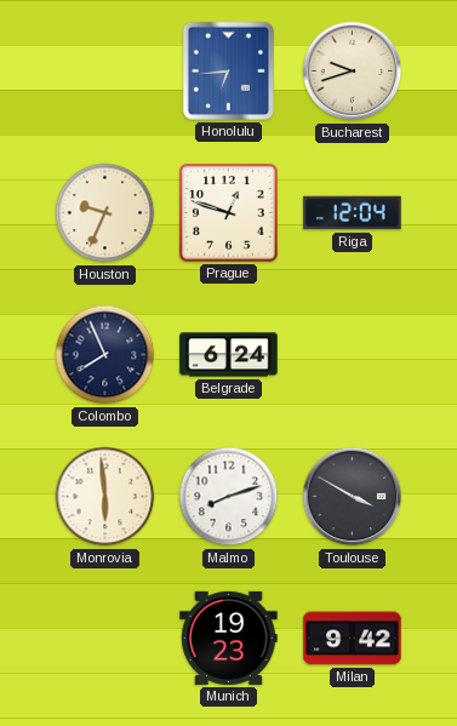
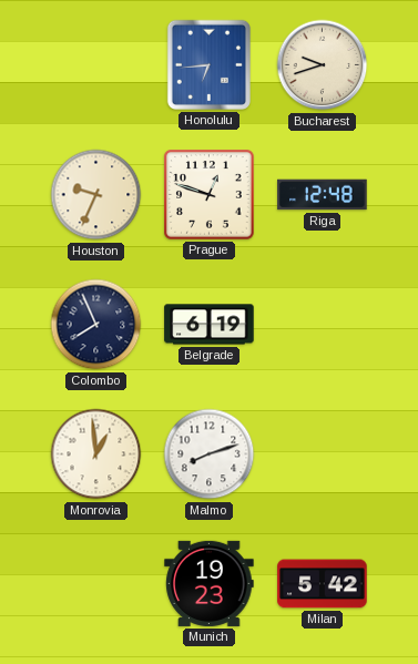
Riga: 12:04 -> 12:48 (323, 195)
Belgrade: 6:24 -> 6:19 (210, 325)
Monrovia: 5:59 -> 12:59 (96, 454)
Toulouse: 3:50 -> none (353, 497)
Milan: 9:42 -> 5:42 (323, 584)
